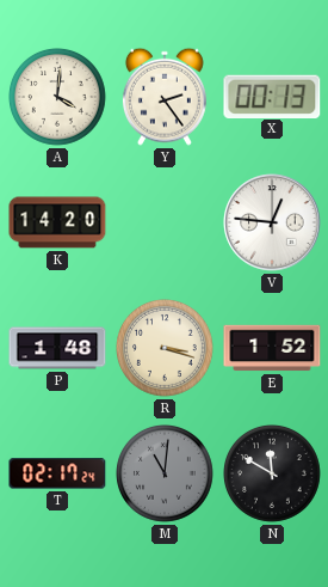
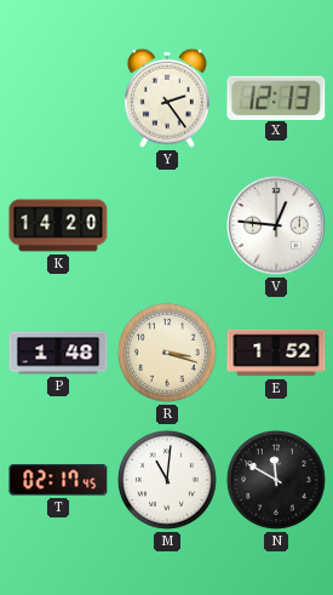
A: 4:01 -> none (58, 98)
X: 00:13 -> 12:13 (276, 97)
T: 02:17:24 -> 02:17:45 (58, 480)
M dial: grey -> white (168, 481)
